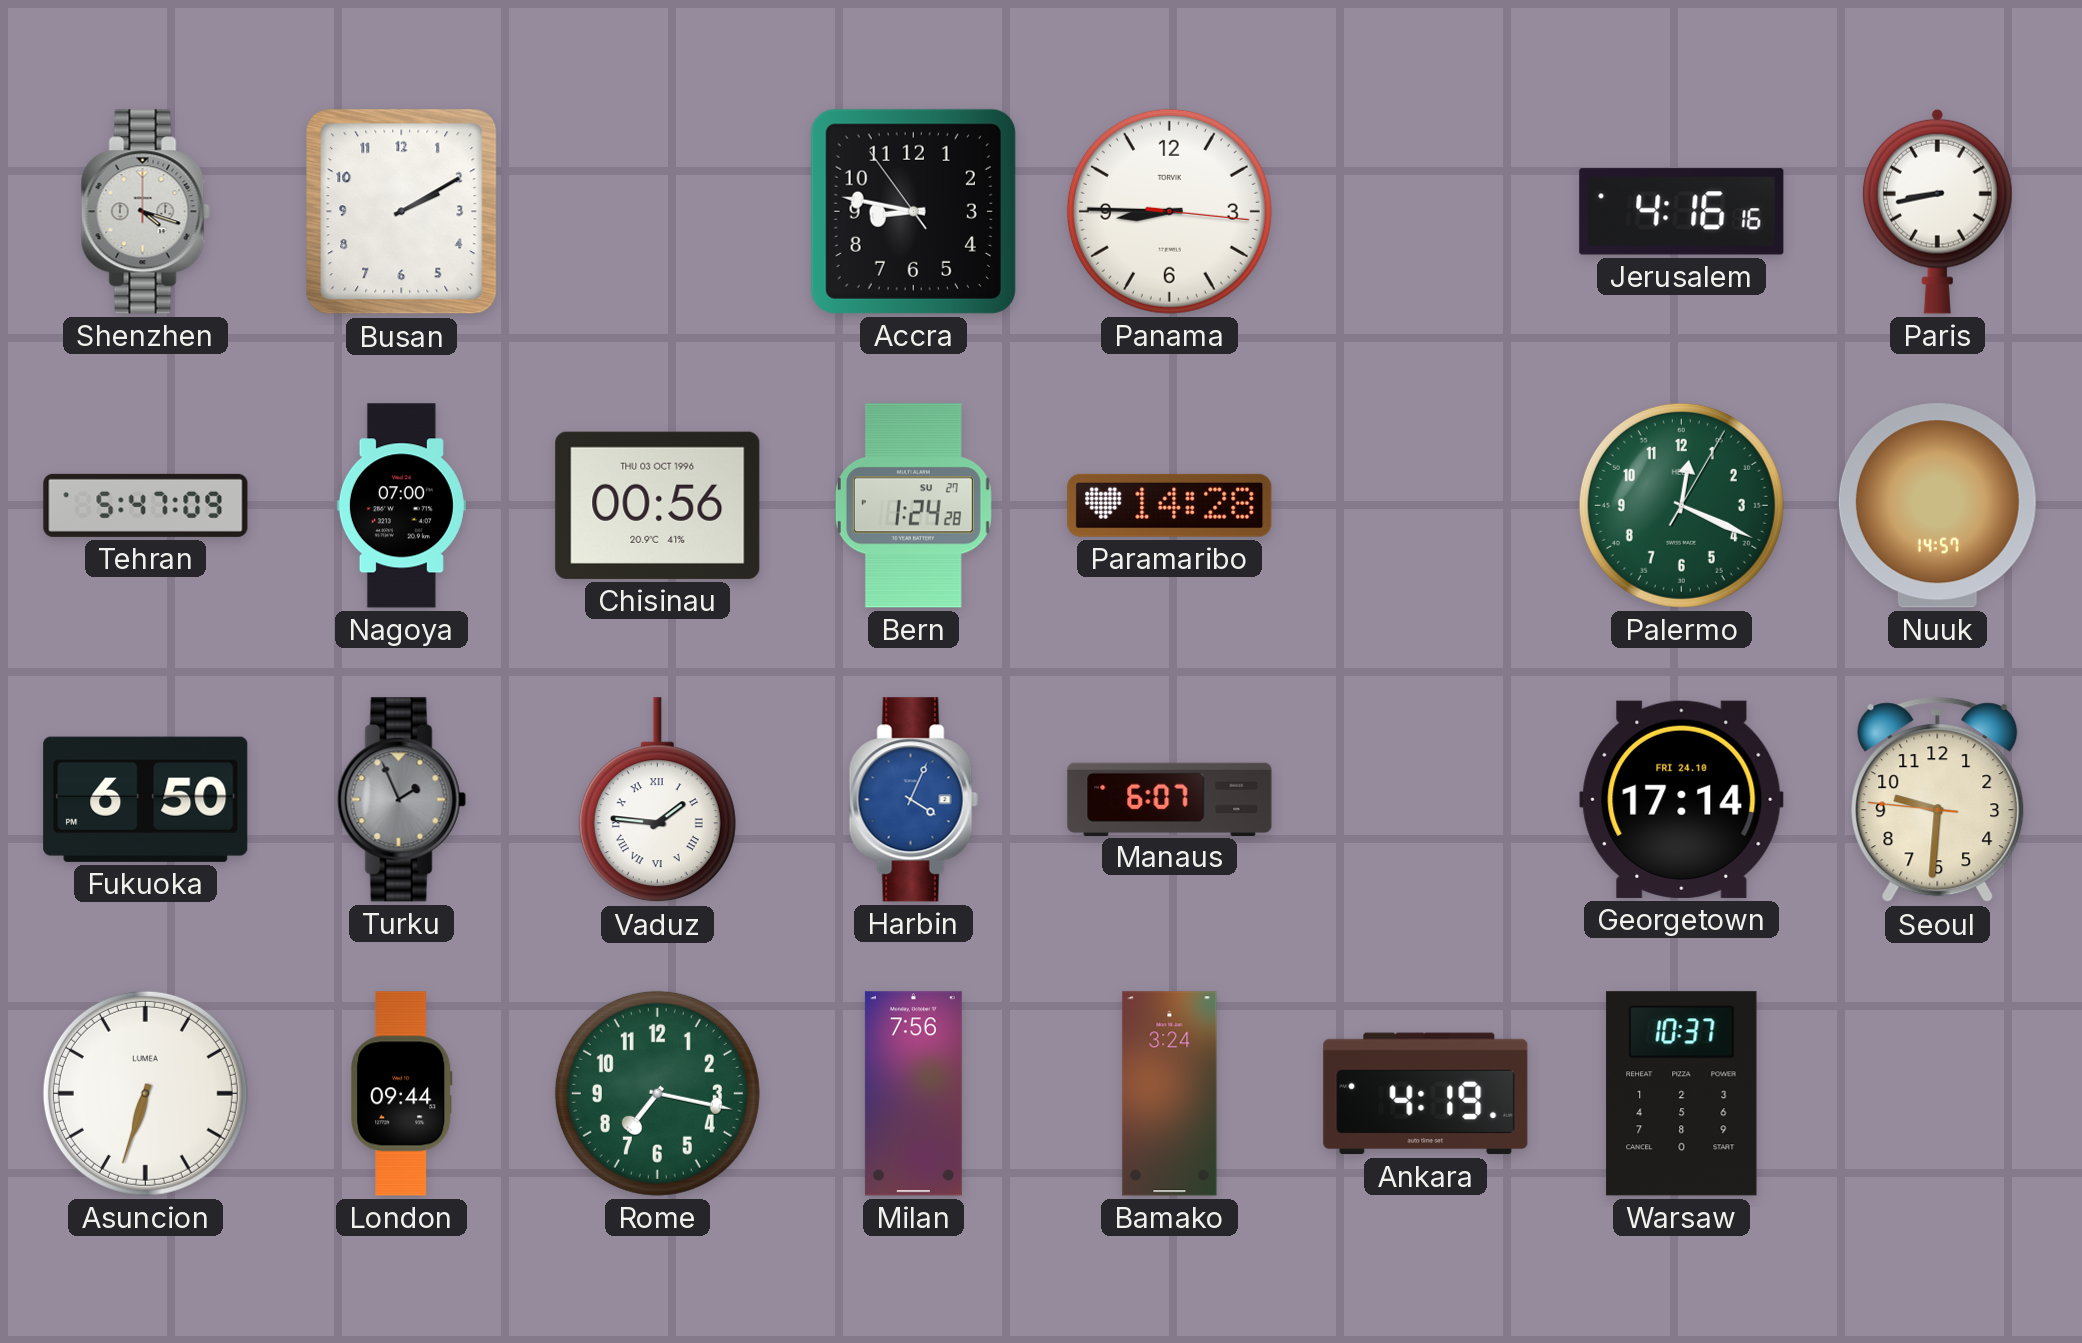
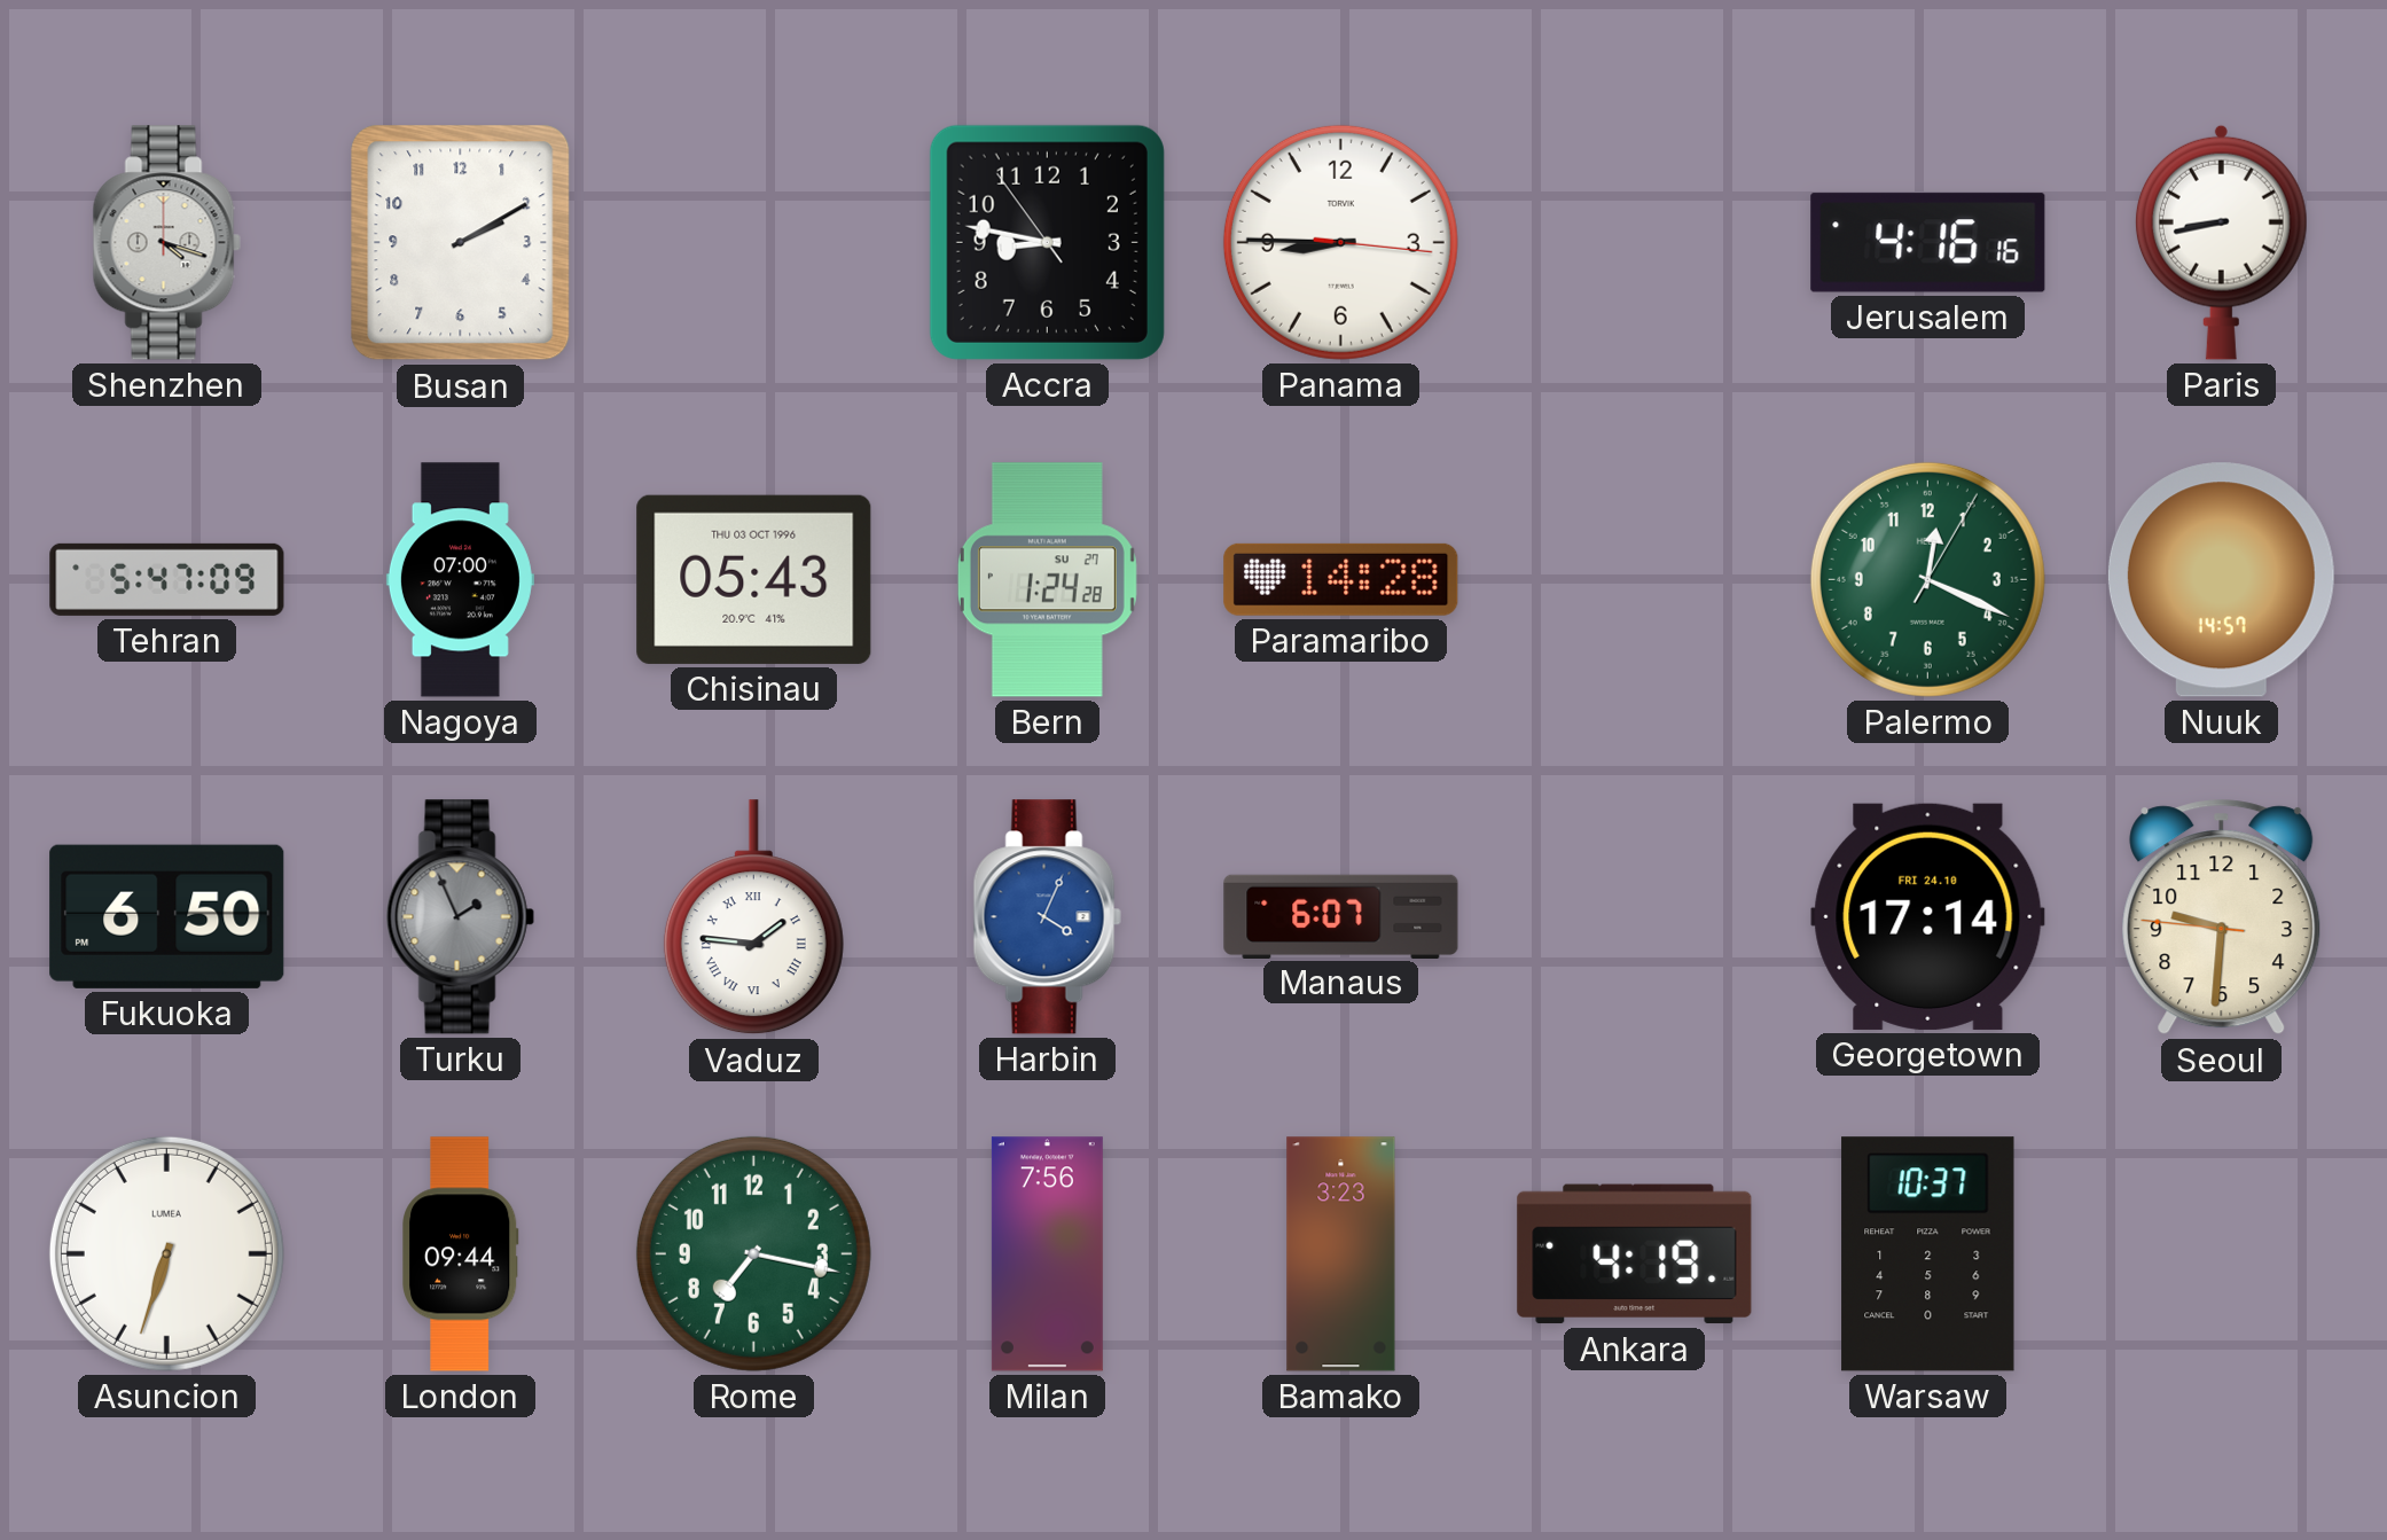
Chisinau: 00:56 -> 05:43 (754, 579)
Bamako: 3:24 -> 3:23 (1341, 1254)
